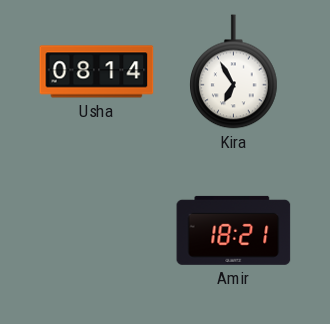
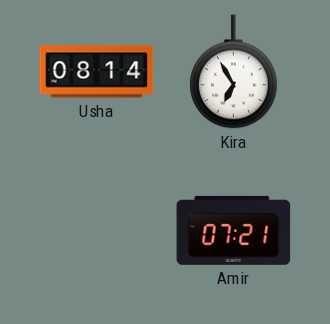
Amir: 18:21 -> 07:21 (234, 230)
